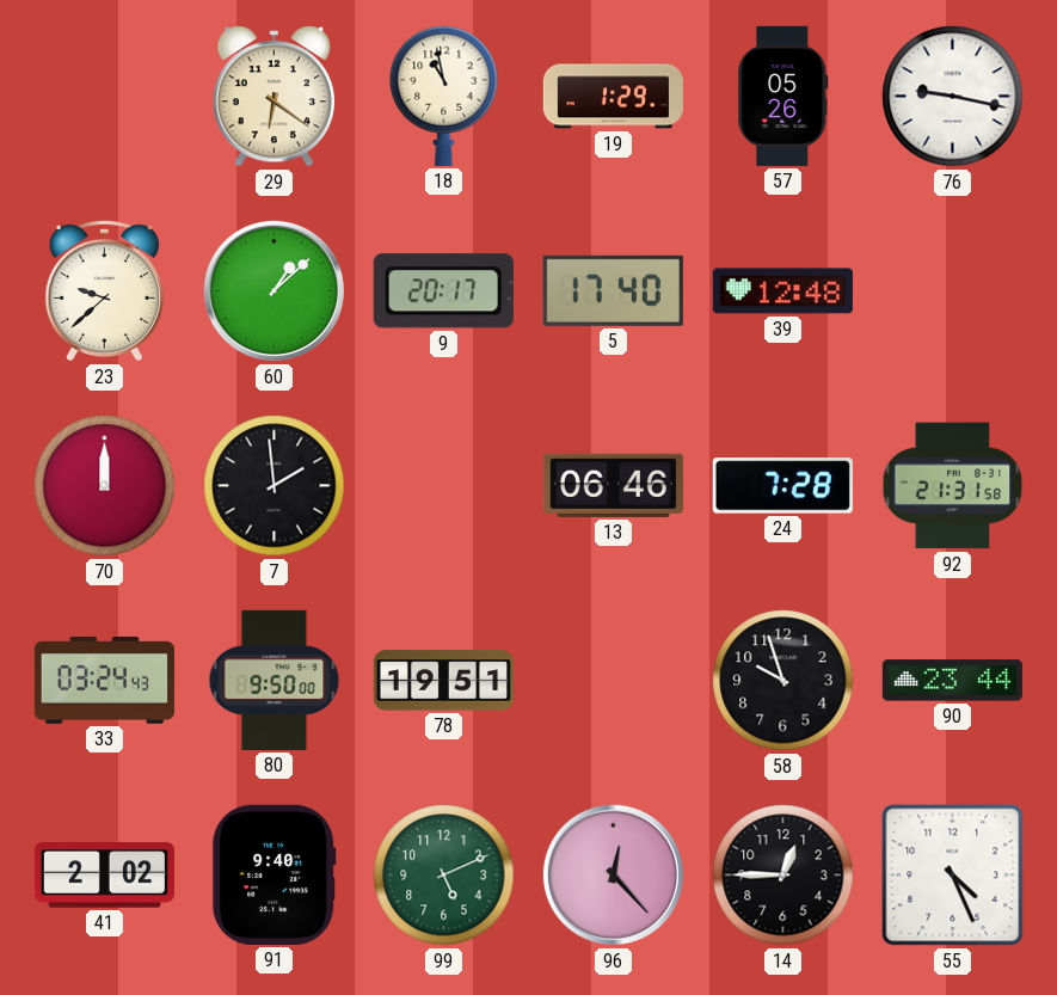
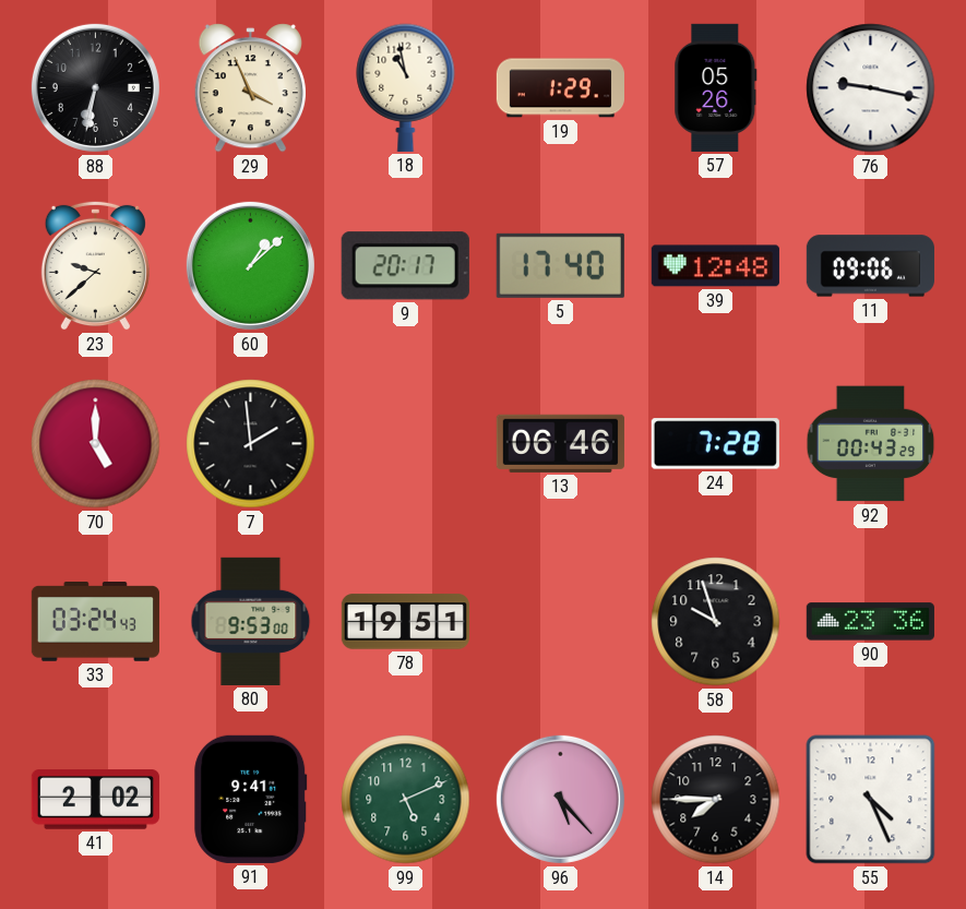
88: none -> 6:32 (95, 87)
29: 6:21 -> 3:56 (250, 88)
11: none -> 09:06 (870, 266)
70: 12:00 -> 5:00 (96, 444)
92: 21:31 -> 00:43 (871, 444)
80: 9:50 -> 9:53 (251, 621)
90: 23:44 -> 23:36 (870, 622)
91: 9:40 -> 9:41 (251, 799)
96: 12:23 -> 5:23 (560, 799)
14: 12:45 -> 7:45 (716, 800)
